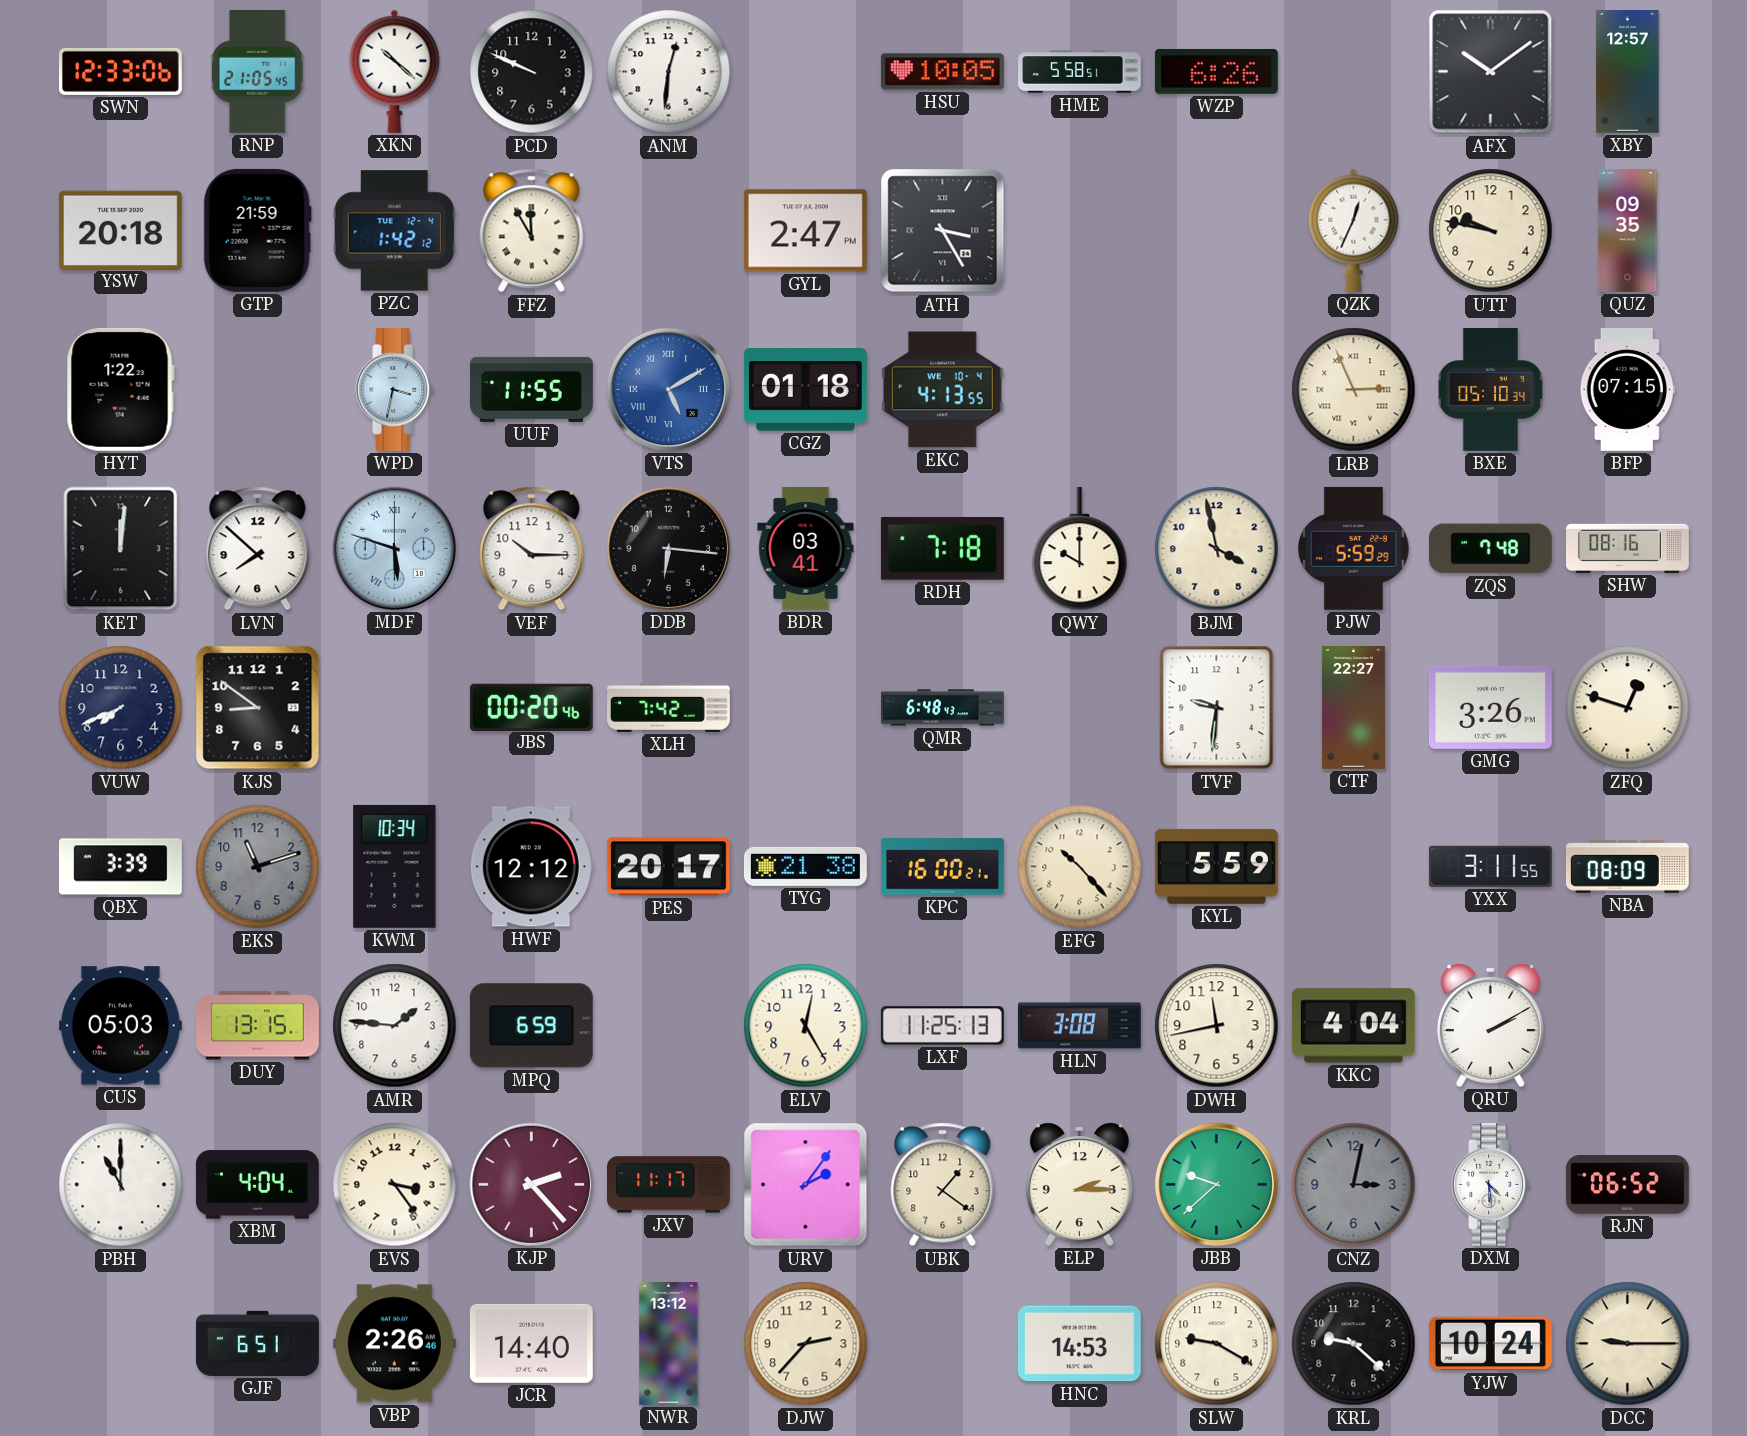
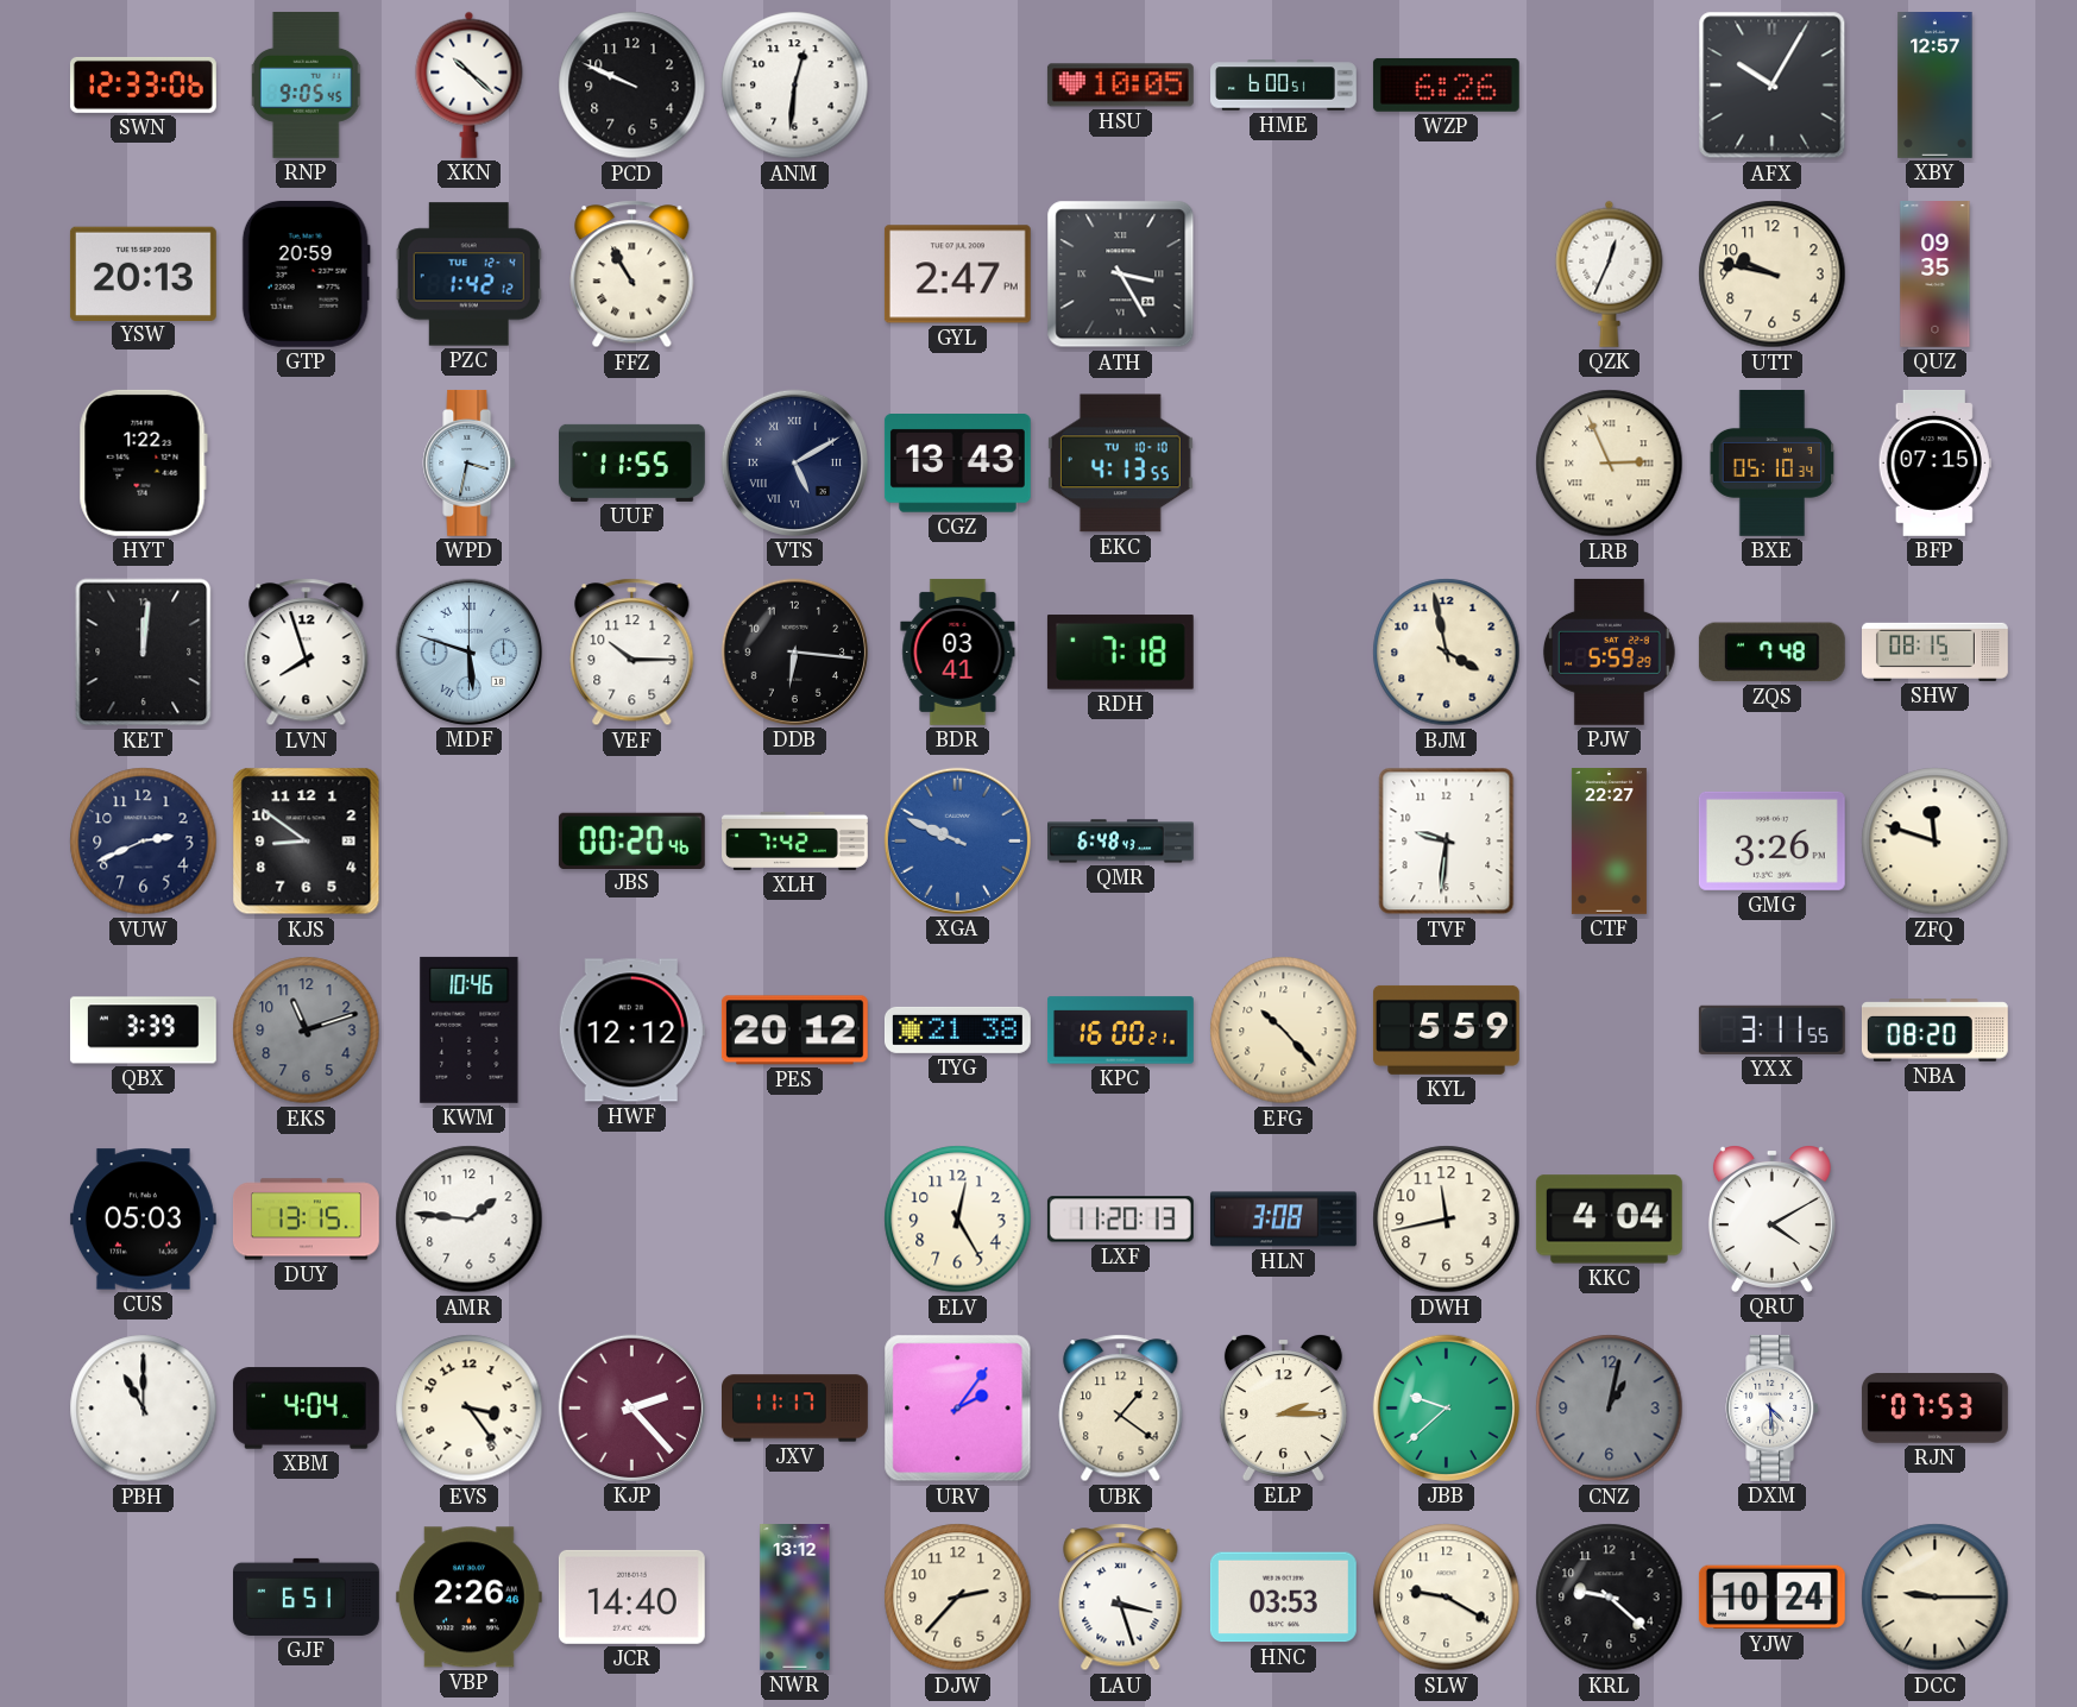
RNP: 21:05 -> 9:05 (307, 84)
HME: 5:58 -> 6:00 (1284, 86)
AFX: 10:09 -> 10:05 (1773, 86)
YSW: 20:18 -> 20:13 (143, 273)
GTP: 21:59 -> 20:59 (306, 273)
FFZ: 11:55 -> 10:55 (632, 275)
VTS dial: blue -> navy (794, 462)
CGZ: 01:18 -> 13:43 (957, 464)
EKC date: WE 10-4 -> TU 10-10 (1120, 464)
LVN: 7:52 -> 7:57 (307, 653)
QWY: 10:00 -> none (1080, 549)
SHW: 08:16 -> 08:15 (1936, 651)
VUW: 7:41 -> 2:41 (144, 842)
XGA: none -> 9:49 (957, 840)
ZFQ: 12:48 -> 11:48 (1936, 842)
KWM: 10:34 -> 10:46 (470, 1029)
PES: 20:17 -> 20:12 (794, 1031)
NBA: 08:09 -> 08:20 (1934, 1031)
MPQ: 6:59 -> none (531, 1026)
LXF: 11:25 -> 11:20 (1120, 1220)
QRU: 2:10 -> 4:10 (1771, 1218)
CNZ: 3:02 -> 1:02 (1610, 1409)
RJN: 06:52 -> 07:53 (1934, 1409)
LAU: none -> 3:27 (1121, 1598)
HNC: 14:53 -> 03:53 (1283, 1598)
